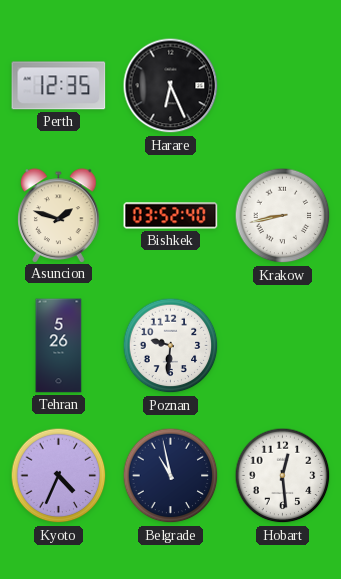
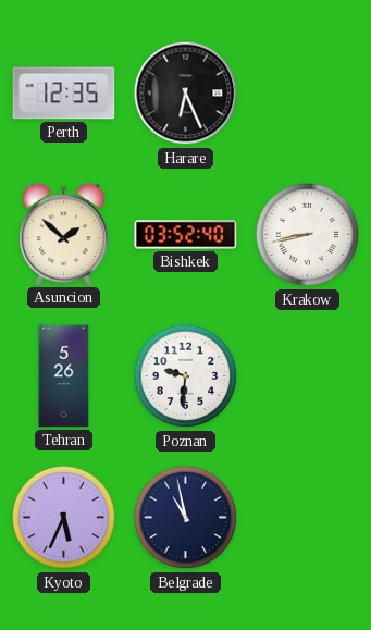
Asuncion: 1:48 -> 1:52 (64, 234)
Kyoto: 4:34 -> 5:34 (64, 518)
Hobart: 12:29 -> none (283, 476)
